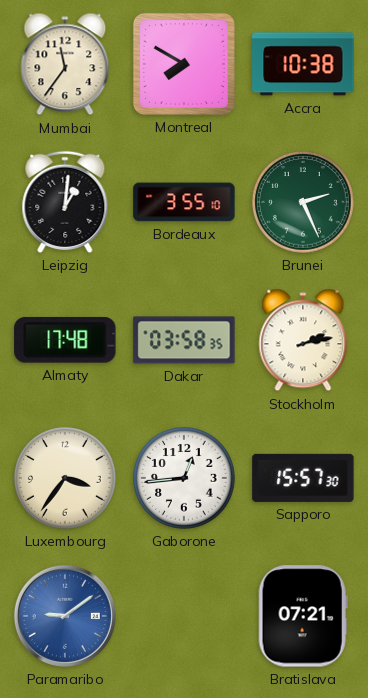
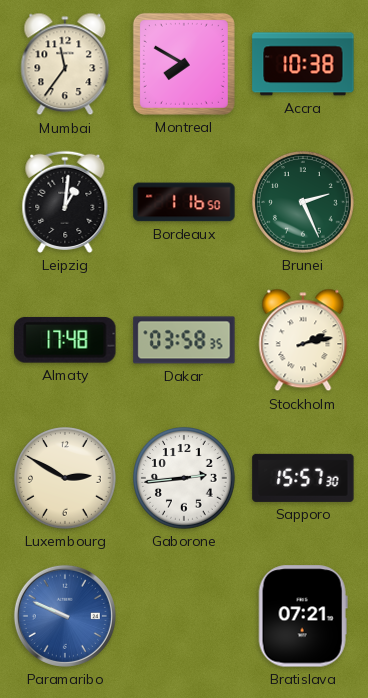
Bordeaux: 3:55 -> 1:16 (184, 202)
Luxembourg: 3:36 -> 2:50 (66, 479)
Gaborone: 12:44 -> 2:44 (185, 479)
Paramaribo: 9:09 -> 9:49 (65, 616)
